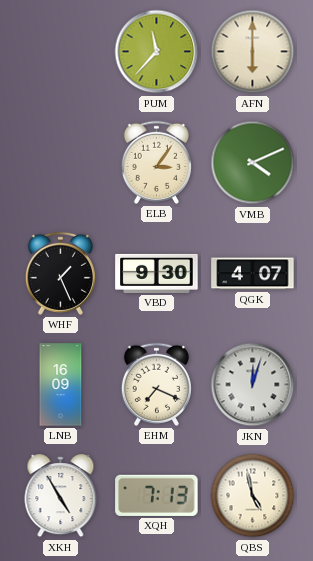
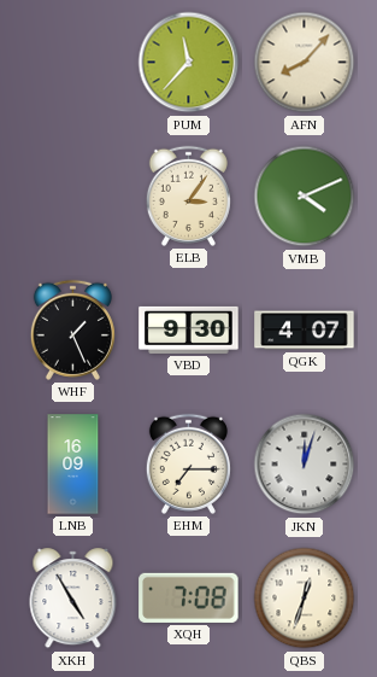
AFN: 6:00 -> 8:07 (305, 63)
EHM: 7:19 -> 7:15 (188, 463)
XQH: 7:13 -> 7:08 (189, 597)
QBS: 4:58 -> 12:33 (305, 599)
